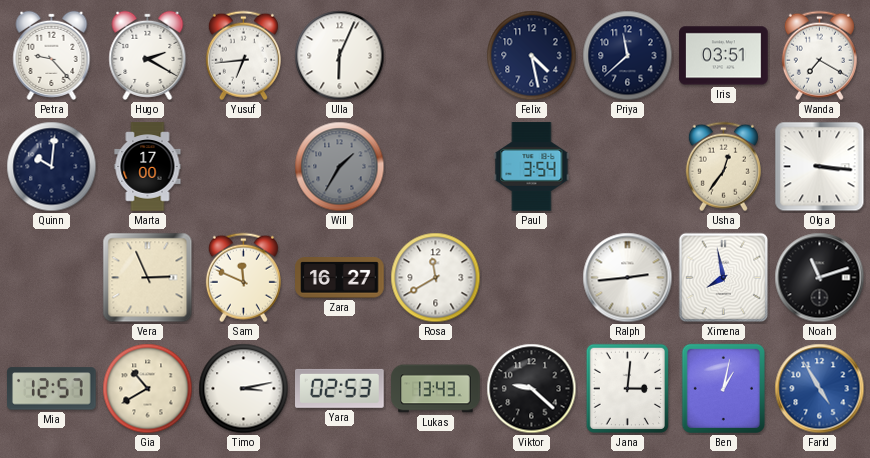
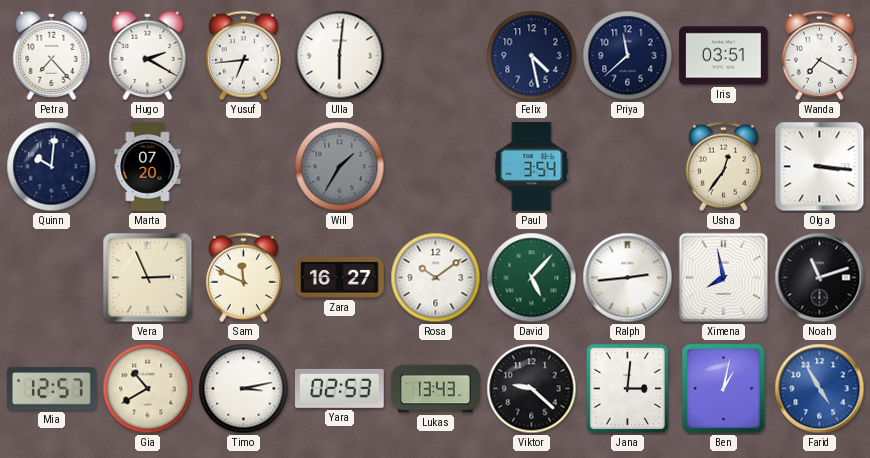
Petra: 9:23 -> 7:23 (52, 55)
Ulla: 6:04 -> 6:01 (340, 56)
Marta: 17:00 -> 07:20 (148, 167)
Rosa: 11:40 -> 10:09 (436, 278)
David: none -> 5:07 (532, 278)
